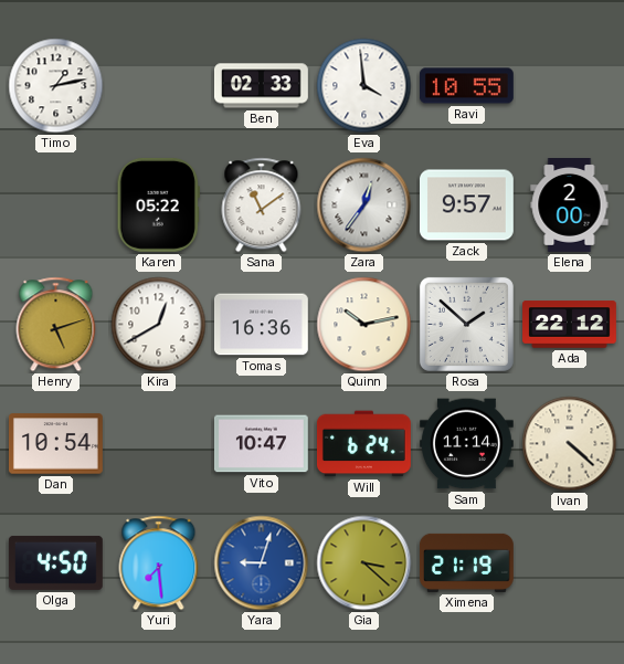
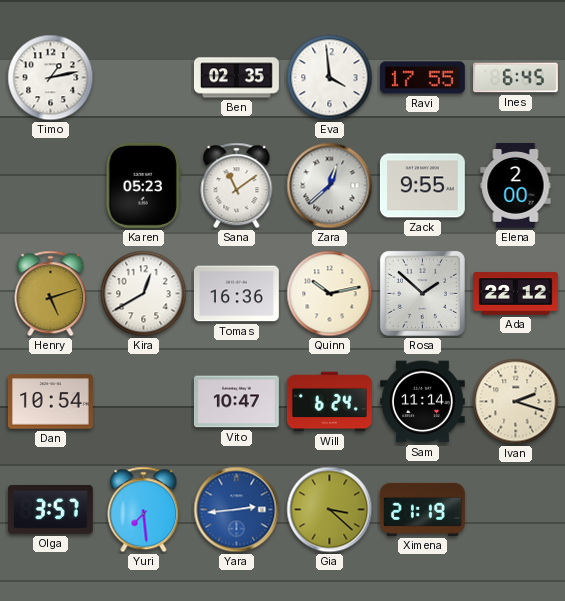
Ben: 02:33 -> 02:35 (236, 78)
Ravi: 10:55 -> 17:55 (422, 78)
Ines: none -> 6:45 (516, 78)
Karen: 05:22 -> 05:23 (143, 185)
Zara: 12:36 -> 12:38 (330, 186)
Zack: 9:57 -> 9:55 (422, 186)
Ivan: 4:22 -> 2:18 (516, 402)
Olga: 4:50 -> 3:57 (50, 509)
Yara: 9:03 -> 2:44 (237, 510)
